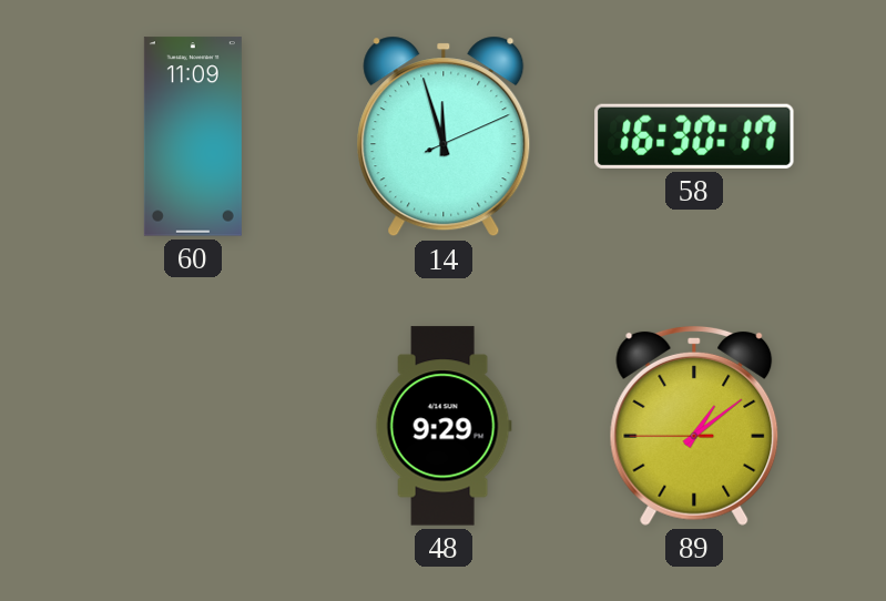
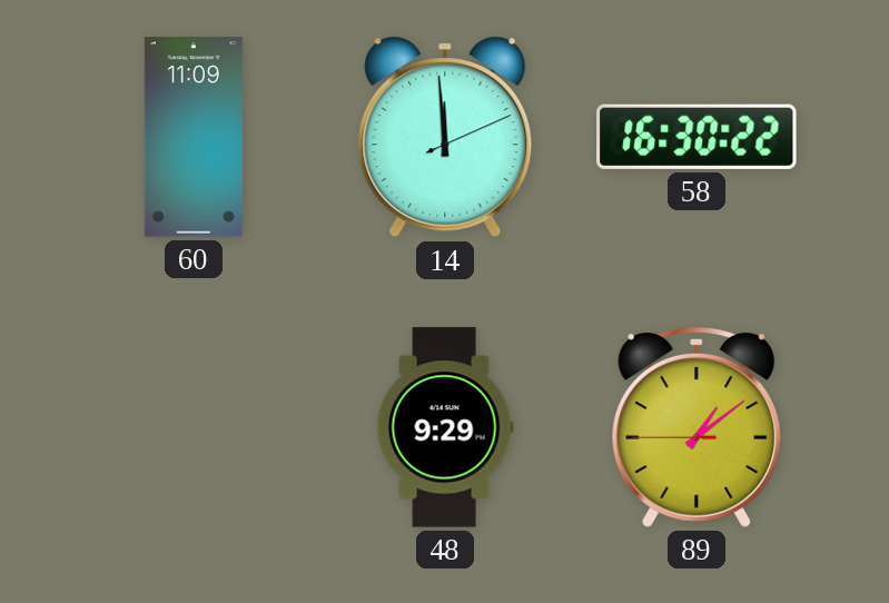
14: 11:57 -> 11:59 (445, 137)
58: 16:30:17 -> 16:30:22 (697, 137)
